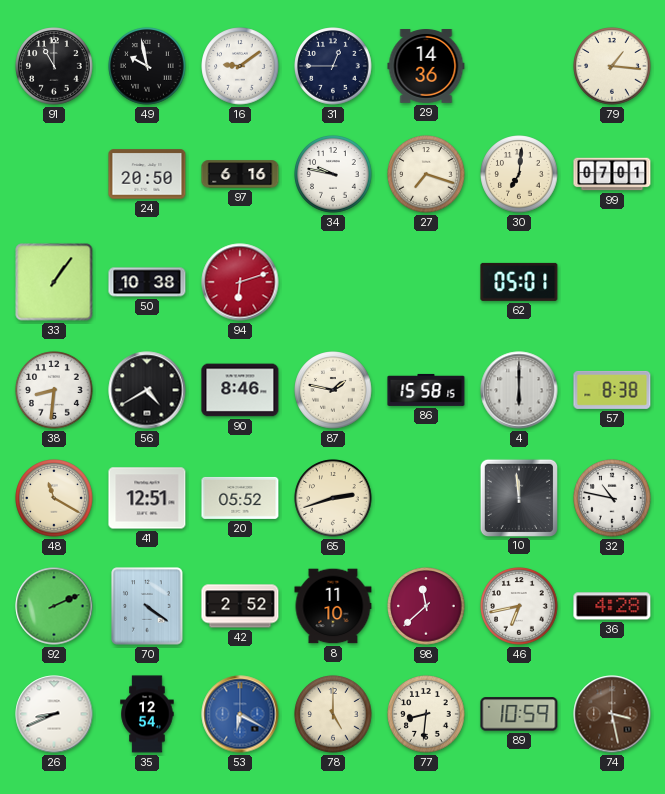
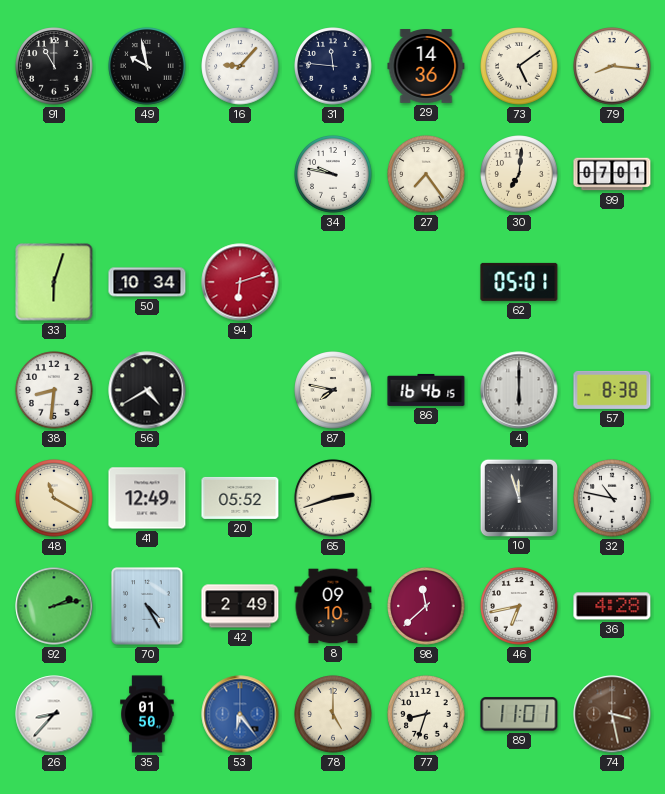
16: 9:09 -> 9:07 (240, 66)
31: 12:45 -> 11:46 (333, 66)
73: none -> 5:09 (519, 66)
79: 1:16 -> 8:16 (612, 66)
24: 20:50 -> none (147, 174)
97: 6:16 -> none (240, 174)
27: 7:18 -> 7:24 (426, 174)
33: 1:06 -> 6:03 (54, 282)
50: 10:38 -> 10:34 (147, 282)
90: 8:46 -> none (240, 390)
87: 1:47 -> 7:47 (333, 390)
86: 15:58 -> 16:46 (426, 390)
41: 12:51 -> 12:49 (147, 498)
10: 11:59 -> 11:57 (518, 497)
92: 2:11 -> 2:13 (54, 606)
70: 4:21 -> 4:25 (147, 606)
42: 2:52 -> 2:49 (240, 606)
8: 11:10 -> 09:10 (333, 606)
26: 8:41 -> 8:37 (54, 714)
35: 12:54 -> 01:50 (147, 714)
53: 6:20 -> 6:24 (240, 714)
77: 8:31 -> 8:33 (426, 714)
89: 10:59 -> 11:01 (519, 714)
